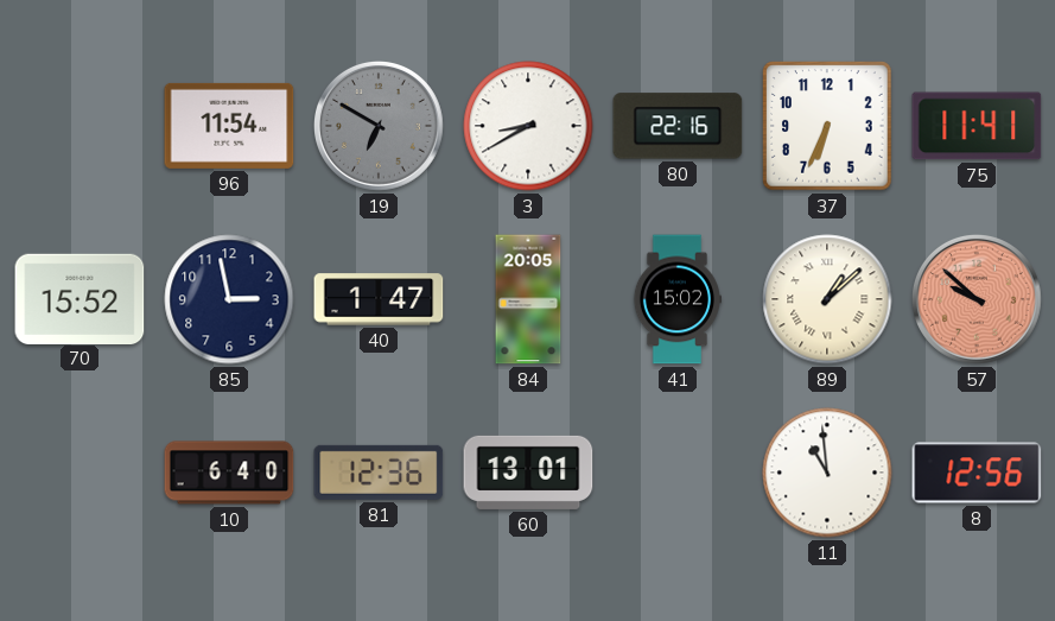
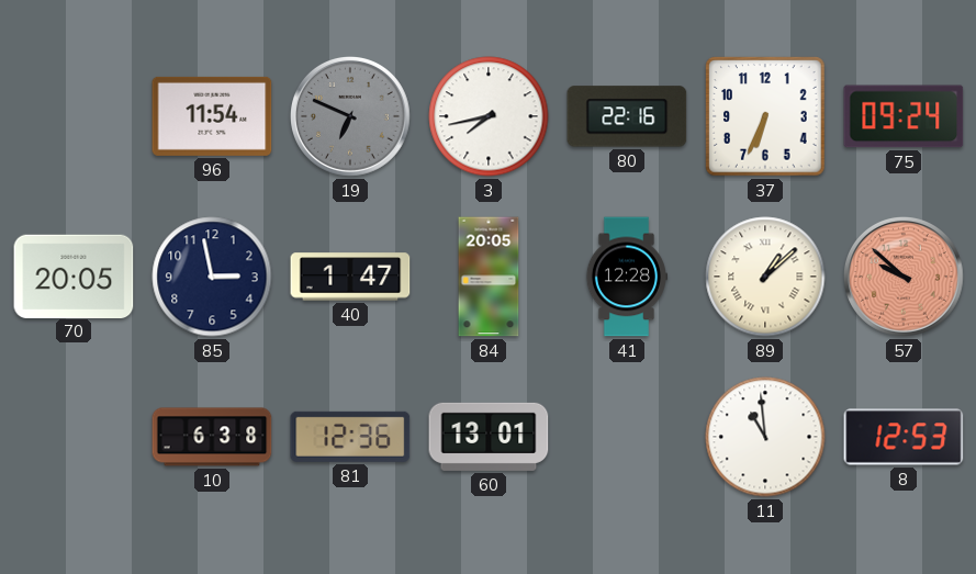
19: 6:50 -> 6:49 (351, 117)
3: 8:40 -> 7:43 (489, 116)
75: 11:41 -> 09:24 (904, 116)
70: 15:52 -> 20:05 (74, 275)
41: 15:02 -> 12:28 (626, 277)
10: 6:40 -> 6:38 (212, 437)
8: 12:56 -> 12:53 (904, 437)
